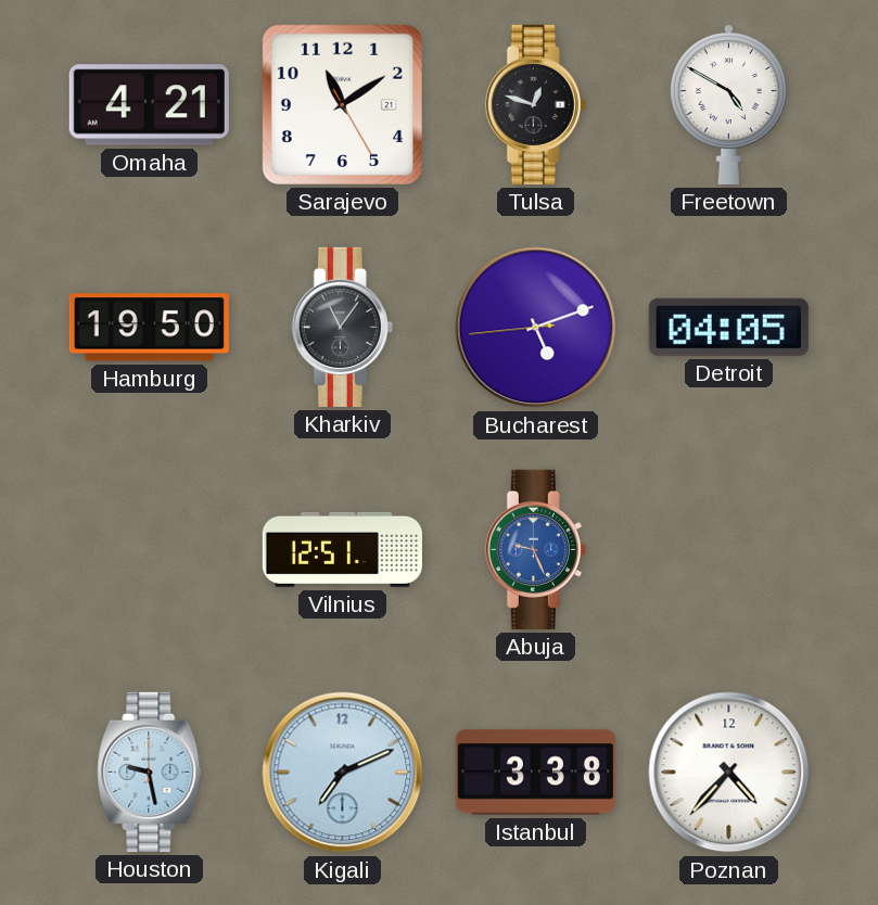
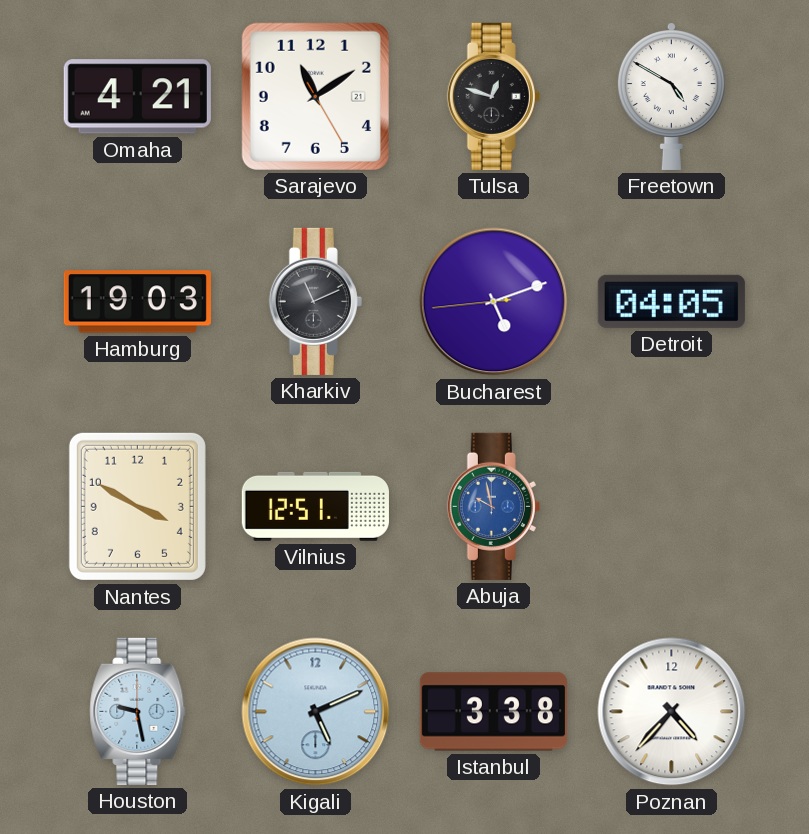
Hamburg: 19:50 -> 19:03 (137, 302)
Kharkiv: 11:06 -> 11:11 (315, 301)
Nantes: none -> 3:50 (137, 506)
Abuja: 9:26 -> 9:58 (493, 506)
Kigali: 7:11 -> 5:11 (316, 712)
